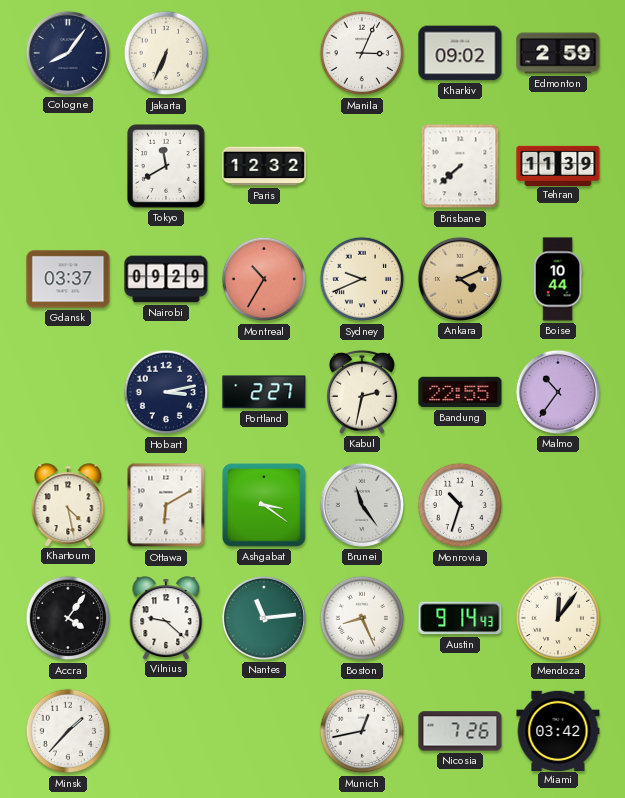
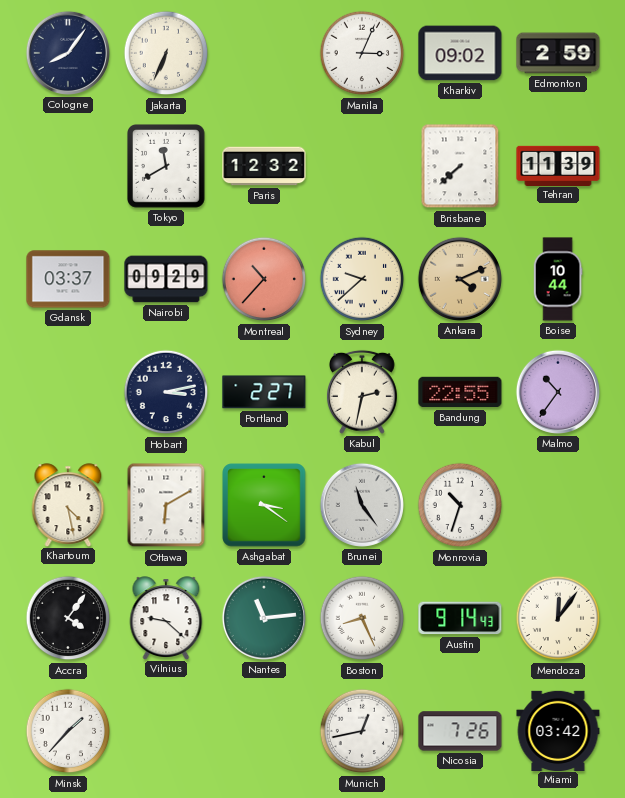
Montreal: 10:35 -> 10:37 (264, 279)
Sydney: 9:41 -> 9:38 (362, 279)
